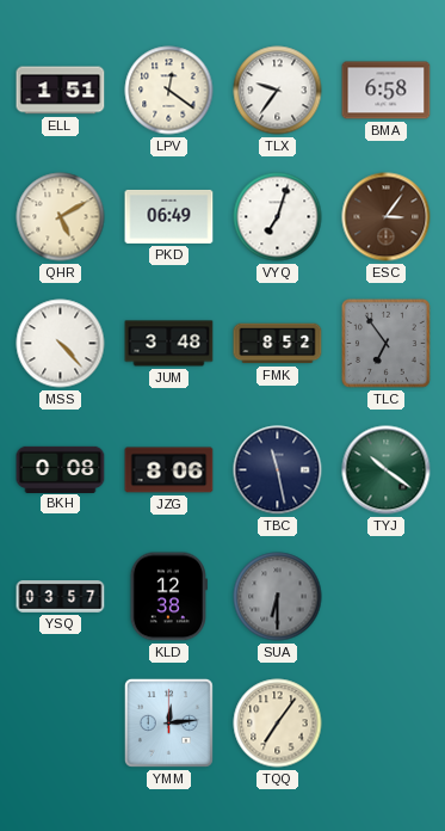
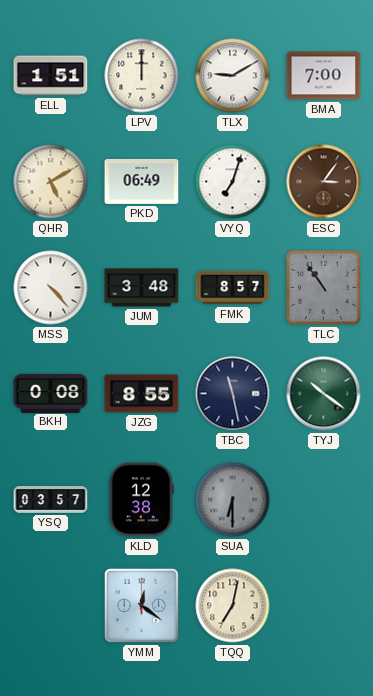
LPV: 12:21 -> 12:00 (142, 76)
TLX: 9:36 -> 9:10 (233, 76)
BMA: 6:58 -> 7:00 (324, 76)
FMK: 8:52 -> 8:57 (233, 288)
TLC: 6:54 -> 10:54 (323, 287)
JZG: 8:06 -> 8:55 (142, 394)
YMM: 12:14 -> 12:21 (141, 605)
TQQ: 7:06 -> 7:02 (233, 606)
